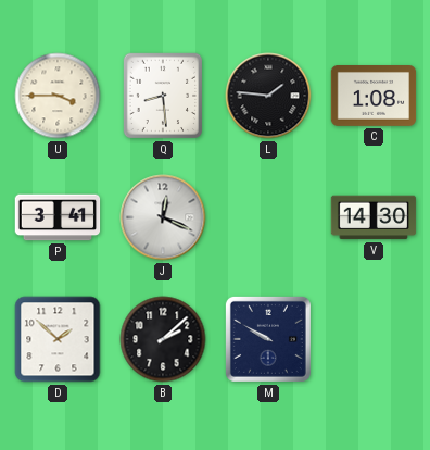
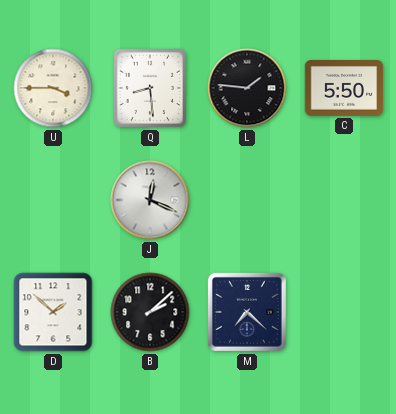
C: 1:08 -> 5:50 (344, 89)
P: 3:41 -> none (58, 217)
V: 14:30 -> none (374, 217)
M: 9:50 -> 7:22 (247, 312)
